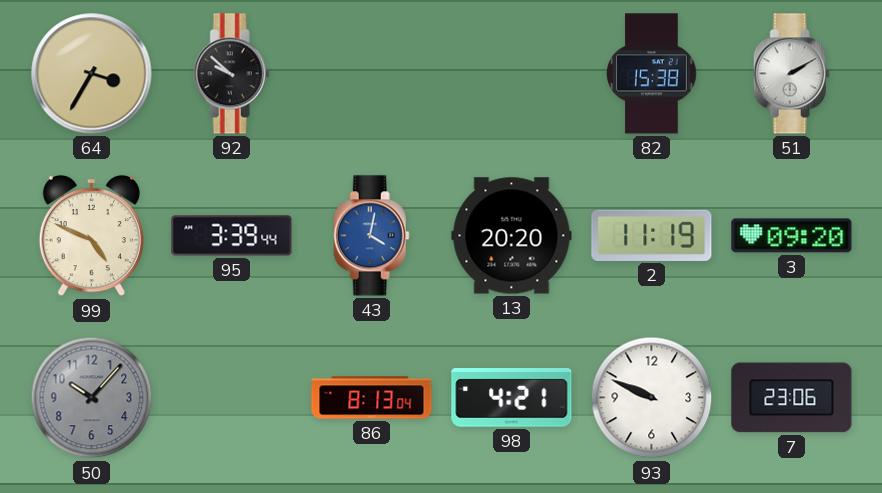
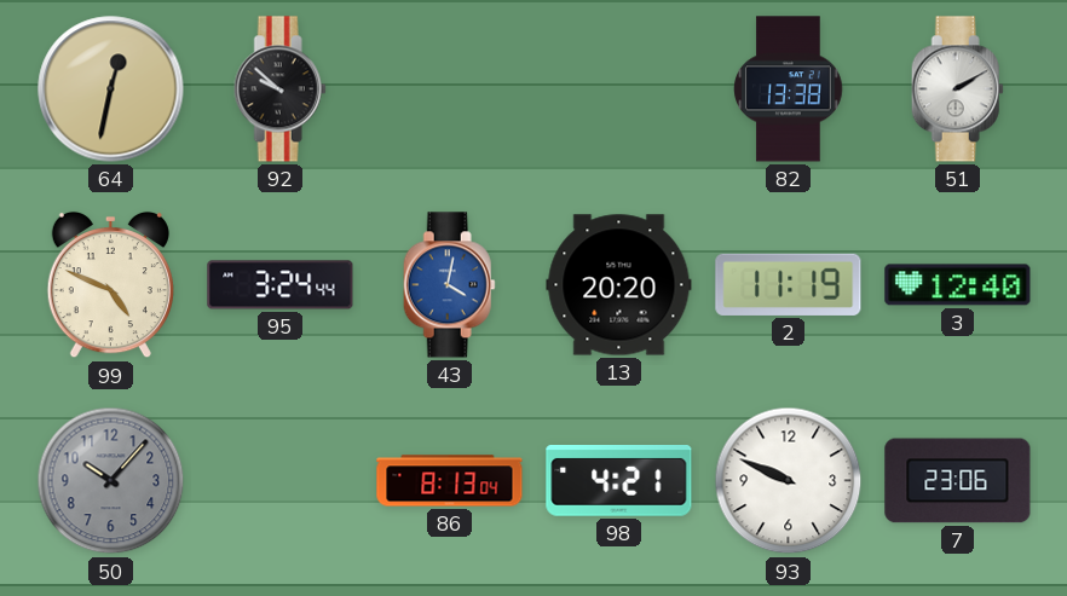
64: 3:35 -> 12:32 (111, 89)
82: 15:38 -> 13:38 (789, 89)
95: 3:39 -> 3:24 (281, 285)
3: 09:20 -> 12:40 (958, 285)
